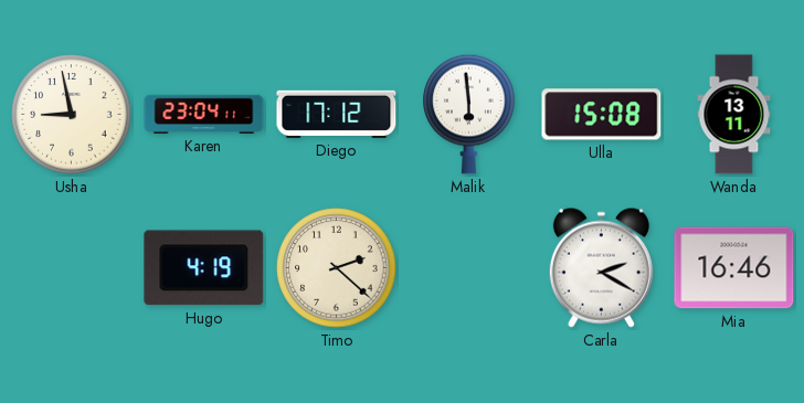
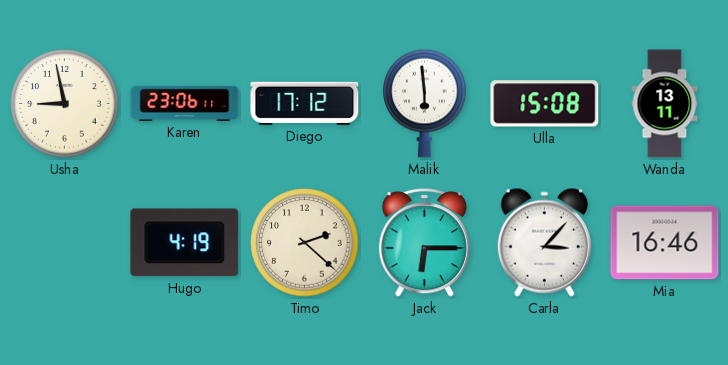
Karen: 23:04 -> 23:06 (185, 103)
Jack: none -> 6:15 (424, 243)
Carla: 2:20 -> 3:07 (544, 242)
